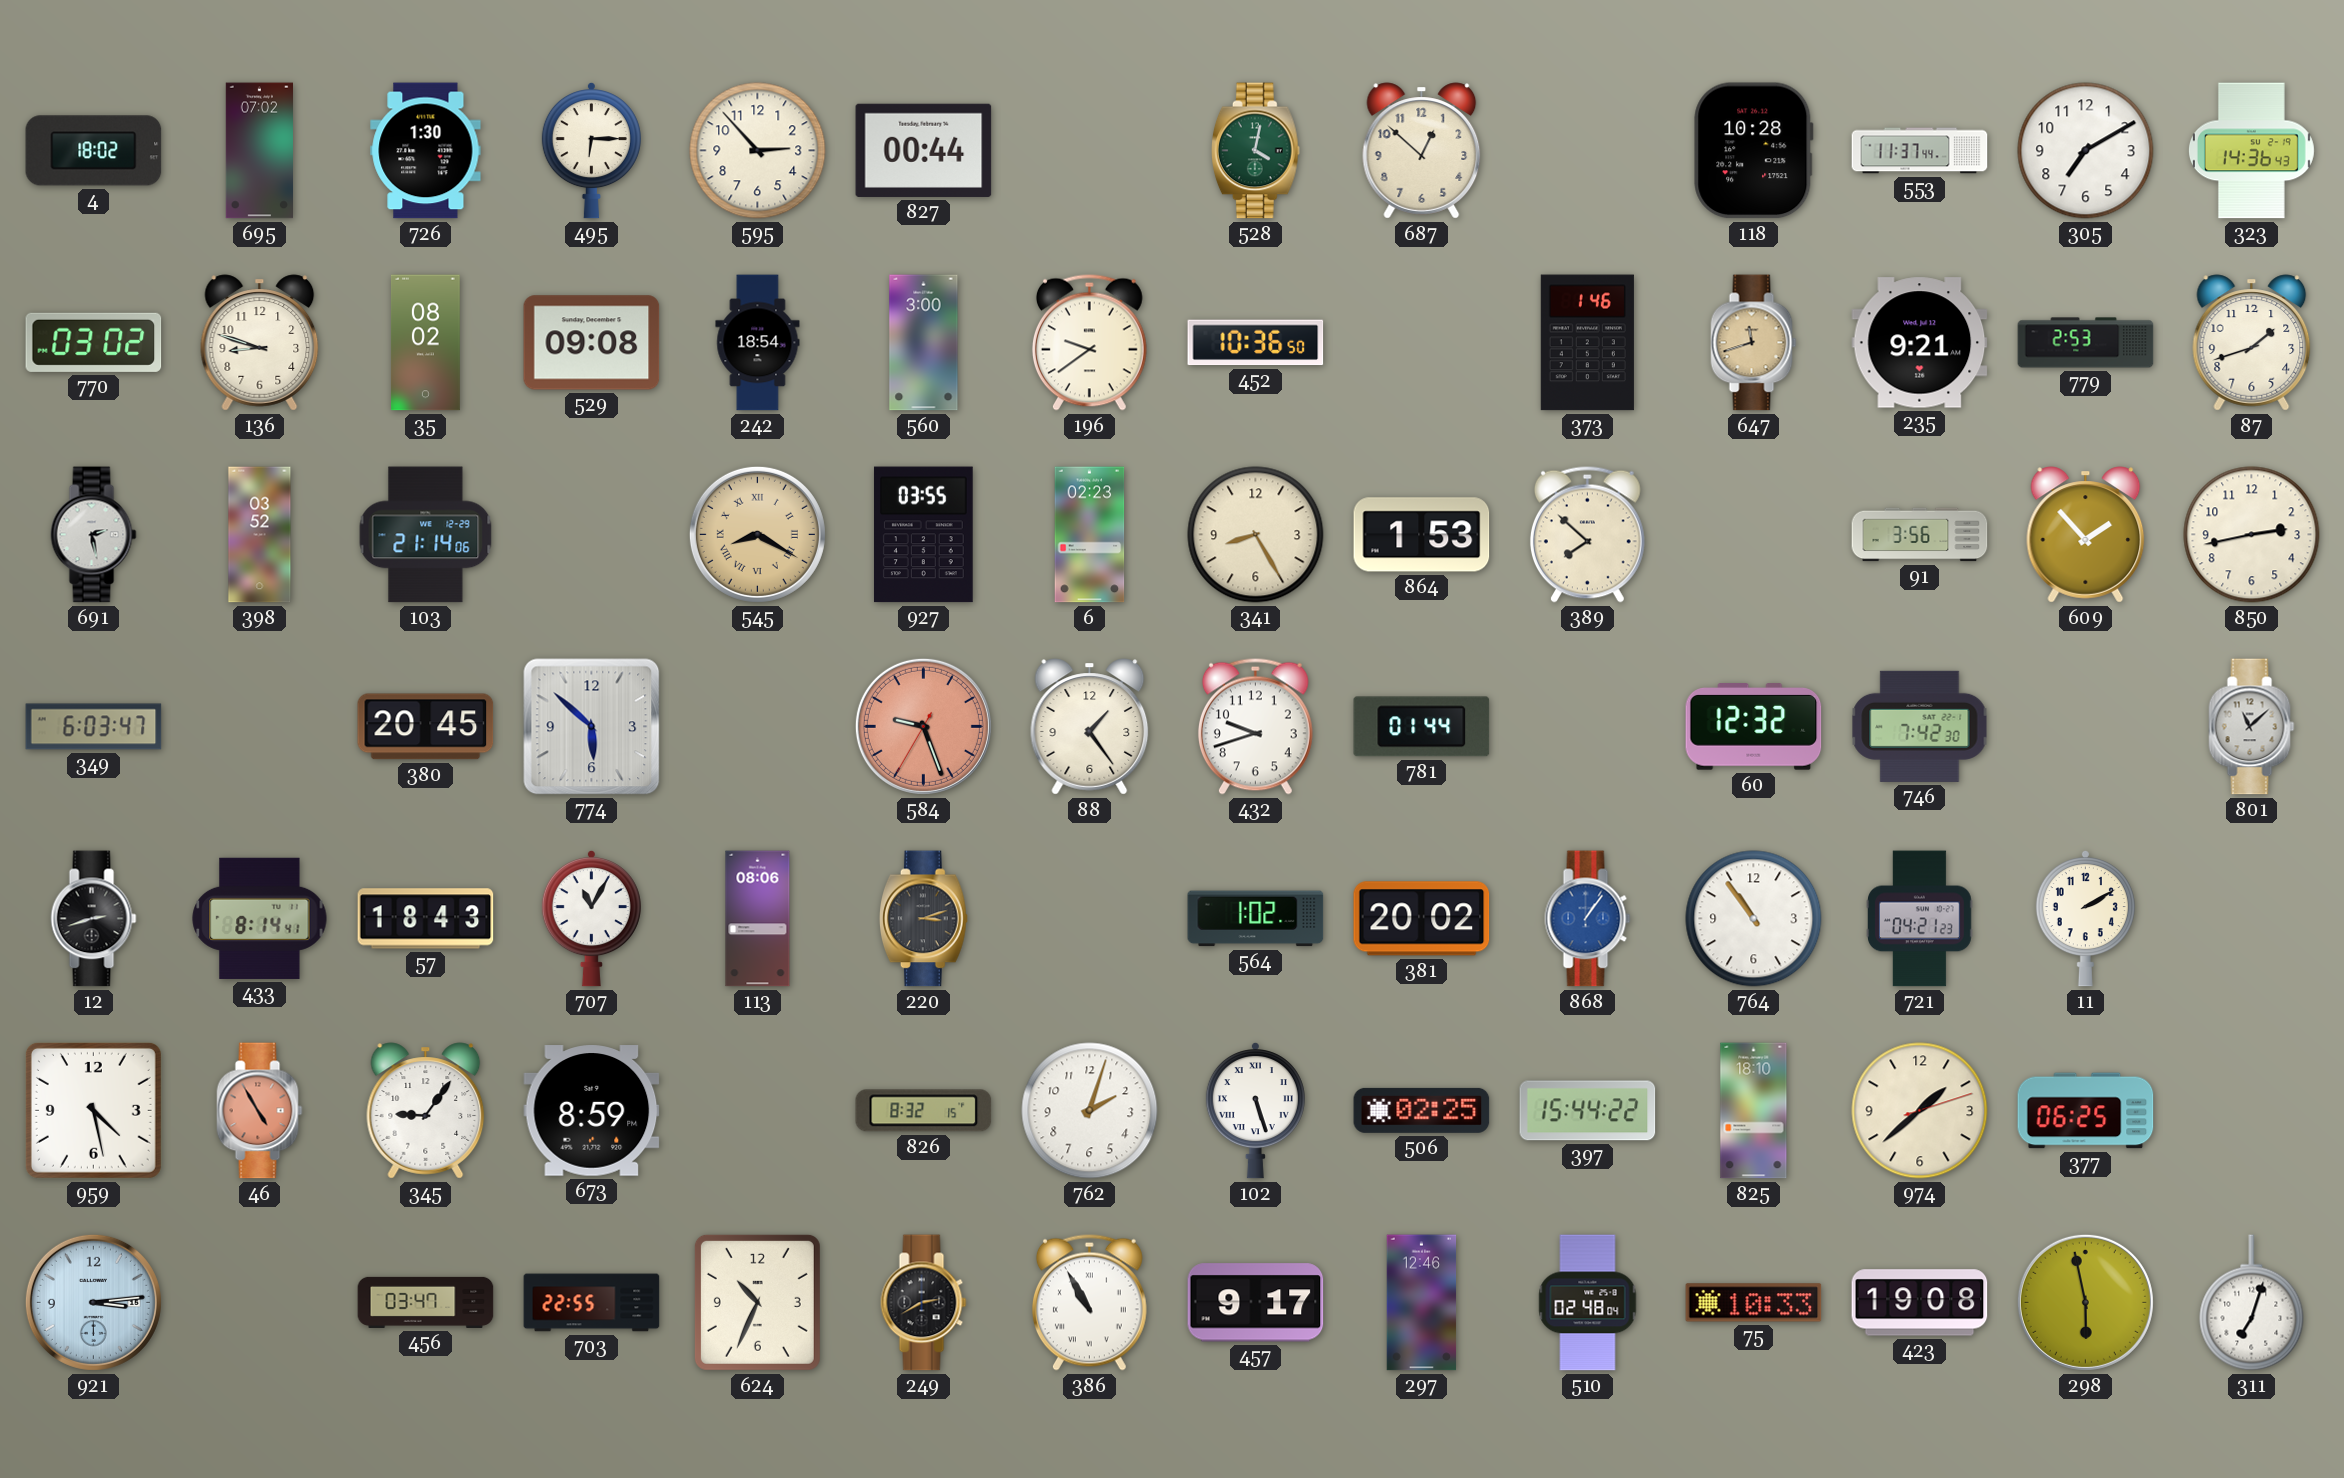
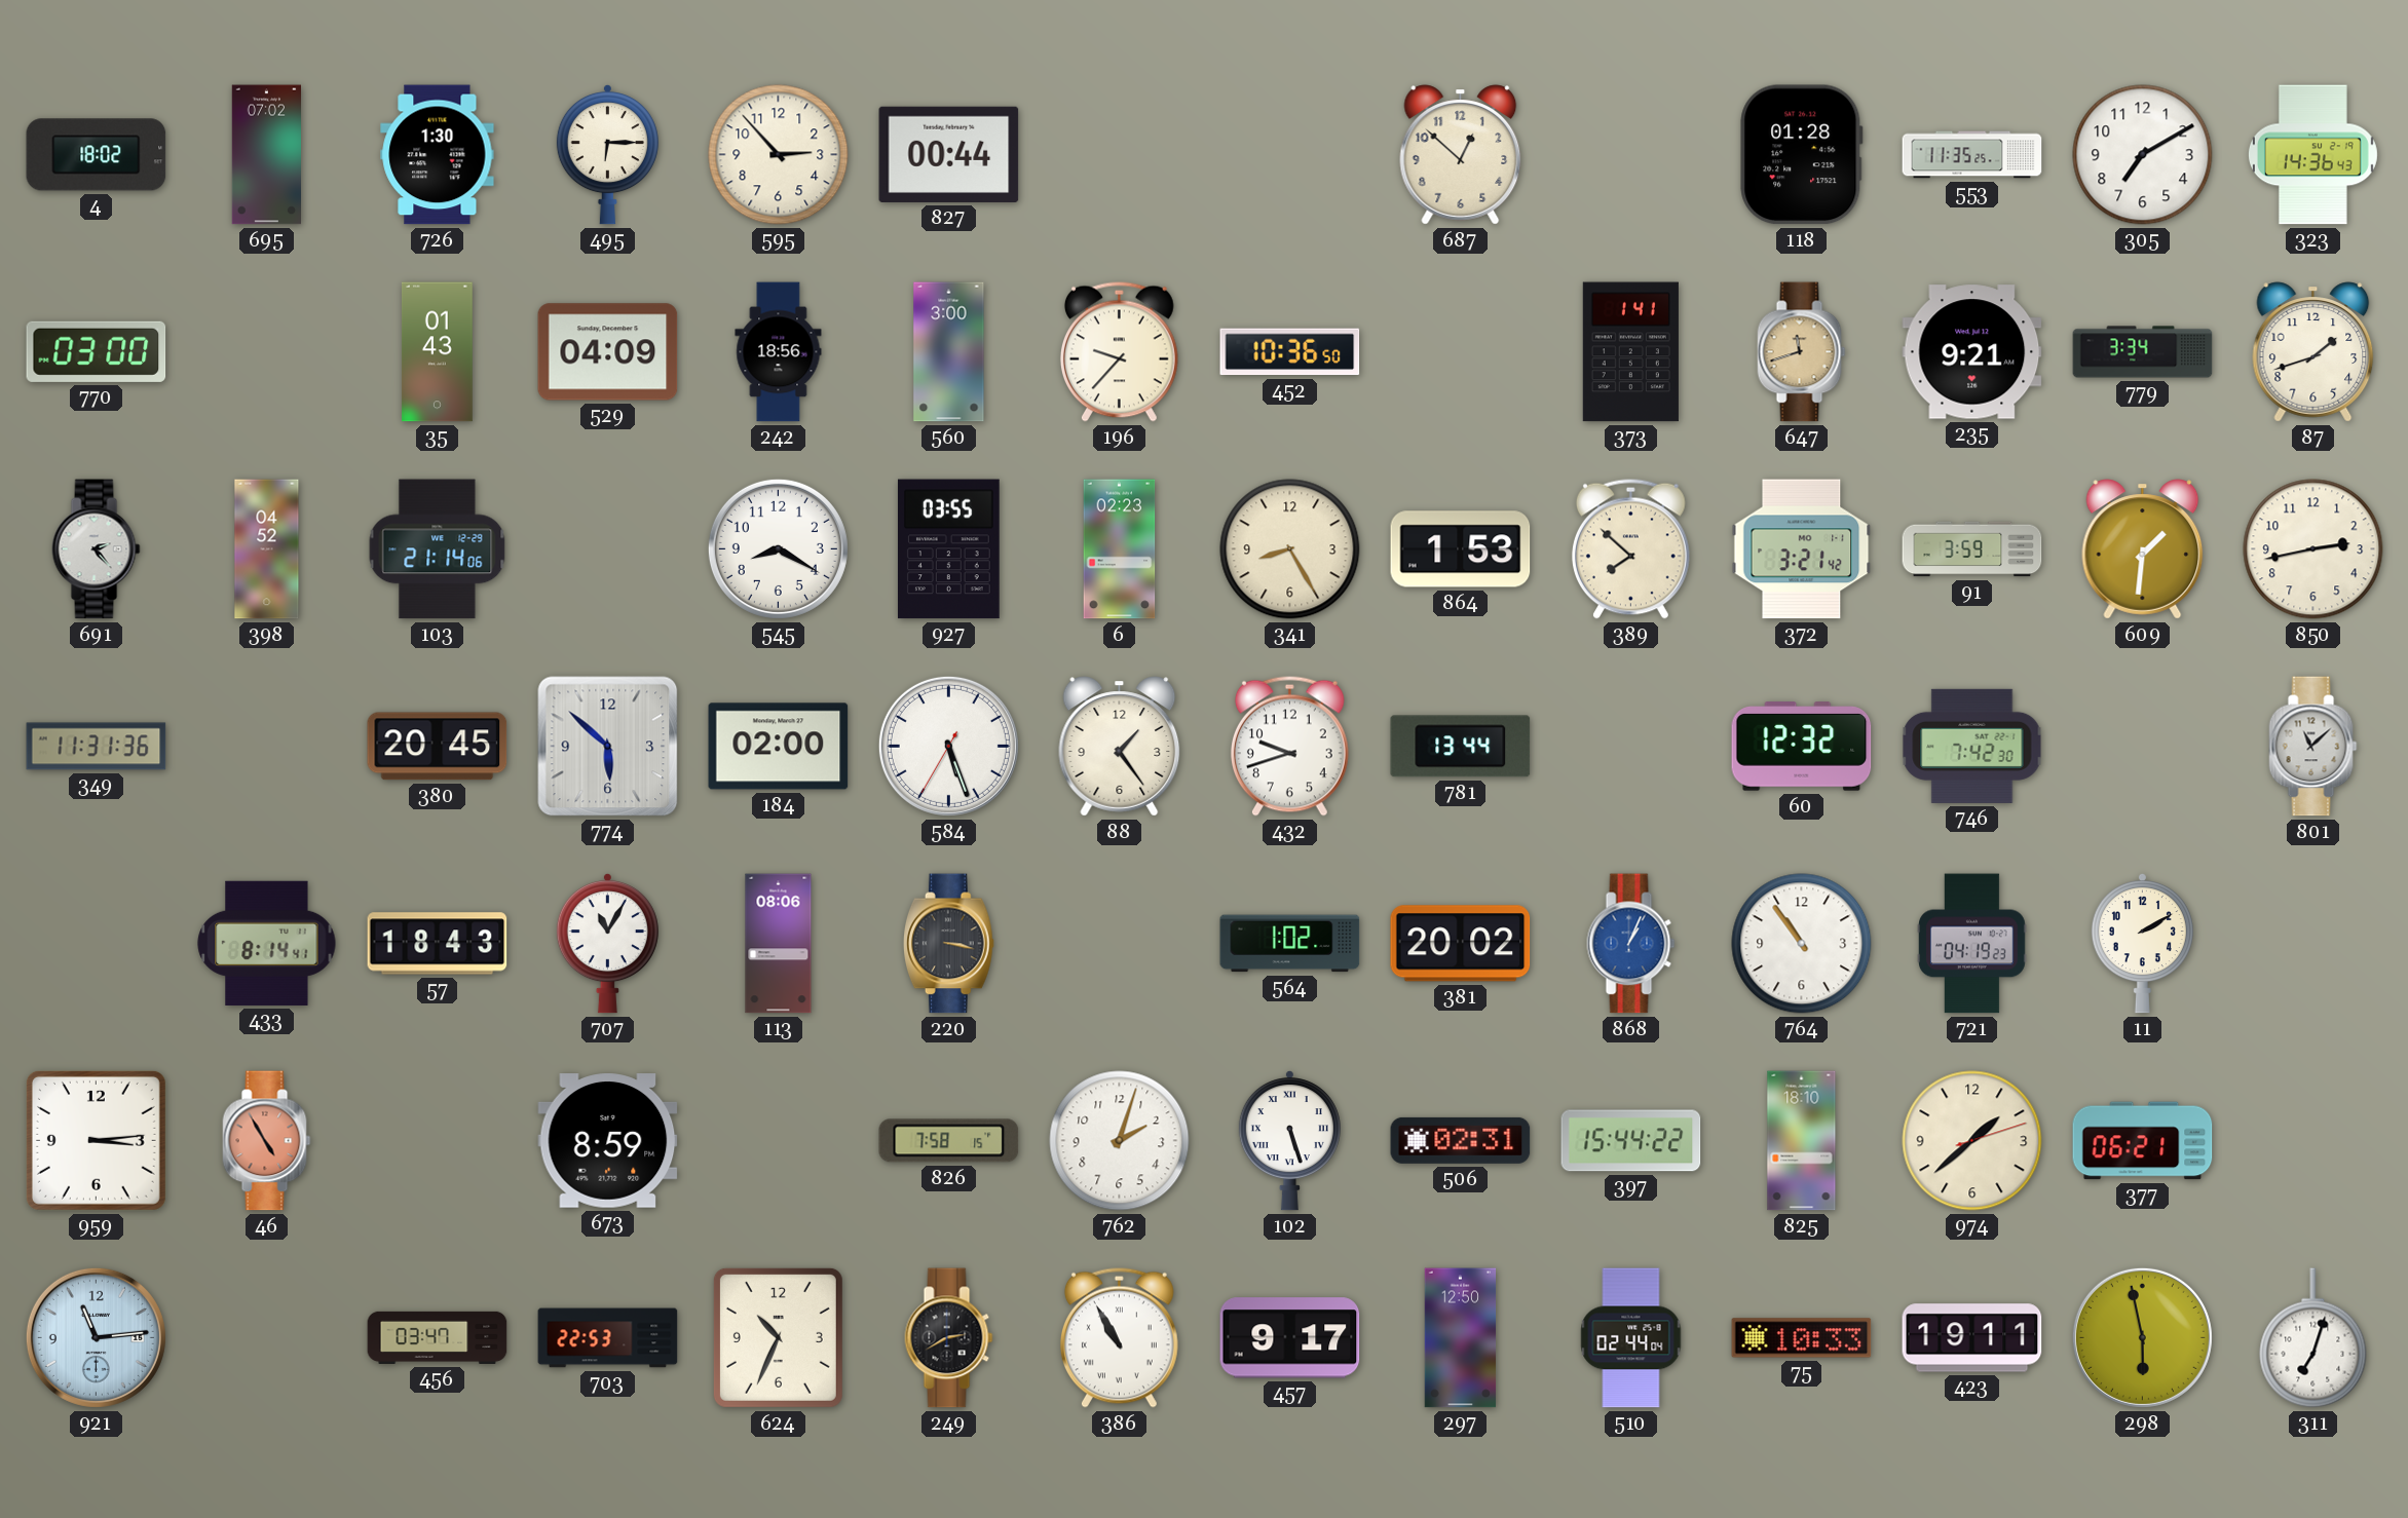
528: 4:02 -> none (1256, 151)
118: 10:28 -> 01:28 (1802, 155)
553: 11:37 -> 11:35 (1972, 155)
770: 03:02 -> 03:00 (97, 351)
136: 8:48 -> none (260, 343)
35: 08:02 -> 01:43 (437, 352)
529: 09:08 -> 04:09 (608, 352)
242: 18:54 -> 18:56 (779, 352)
196: 9:39 -> 9:37 (1119, 351)
373: 1:46 -> 1:41 (1630, 352)
779: 2:53 -> 3:34 (2143, 352)
691: 2:28 -> 2:23 (97, 549)
398: 03:52 -> 04:52 (267, 549)
545 dial: champagne -> white (778, 548)
545 numerals: Roman -> Arabic (778, 548)
372: none -> 3:21 (1802, 549)
91: 3:56 -> 3:59 (1972, 549)
609: 1:53 -> 1:31 (2143, 549)
349: 6:03 -> 11:31 (97, 747)
184: none -> 02:00 (779, 747)
584: 9:26 -> 5:26 (948, 746)
584 dial: salmon -> white (948, 746)
781: 01:44 -> 13:44 (1461, 747)
12: 2:42 -> none (94, 919)
220: 3:12 -> 3:17 (949, 944)
868: 1:06 -> 1:04 (1631, 944)
721: 04:21 -> 04:19 (1972, 944)
959: 4:28 -> 3:14 (96, 1140)
345: 9:06 -> none (426, 1111)
826: 8:32 -> 7:58 (949, 1141)
506: 02:25 -> 02:31 (1461, 1140)
377: 06:25 -> 06:21 (2143, 1141)
921: 3:14 -> 11:14 (96, 1337)
703: 22:55 -> 22:53 (608, 1338)
297: 12:46 -> 12:50 (1461, 1338)
510: 02:48 -> 02:44 (1631, 1338)
423: 19:08 -> 19:11 (1972, 1338)
